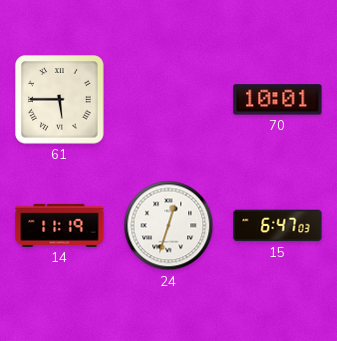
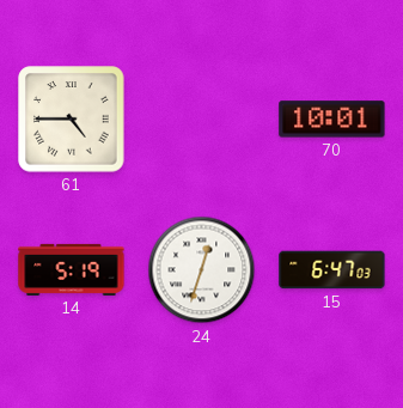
61: 5:45 -> 4:45 (72, 120)
14: 11:19 -> 5:19 (72, 269)
